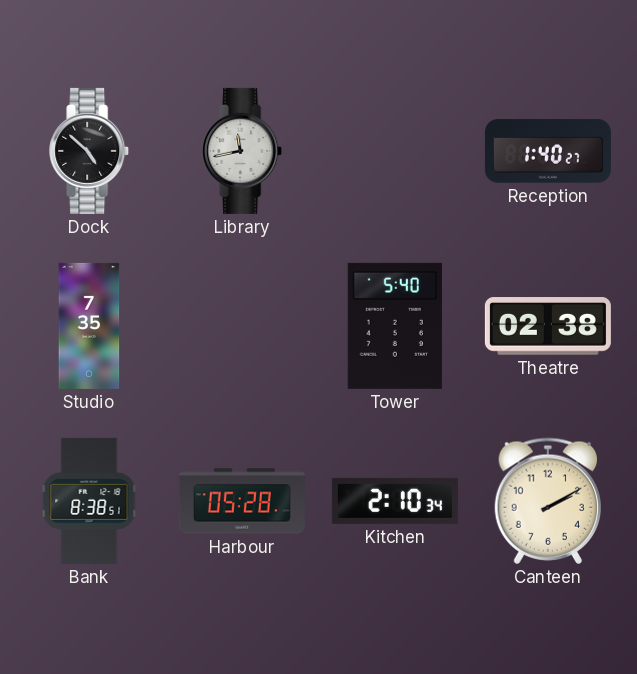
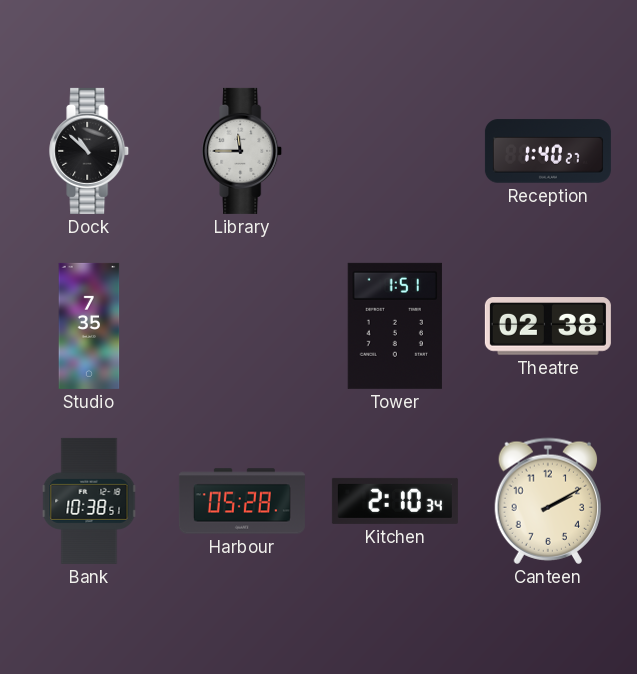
Dock: 4:52 -> 10:52 (90, 151)
Library: 11:43 -> 11:45 (243, 151)
Tower: 5:40 -> 1:51 (395, 326)
Bank: 8:38 -> 10:38 (89, 501)
